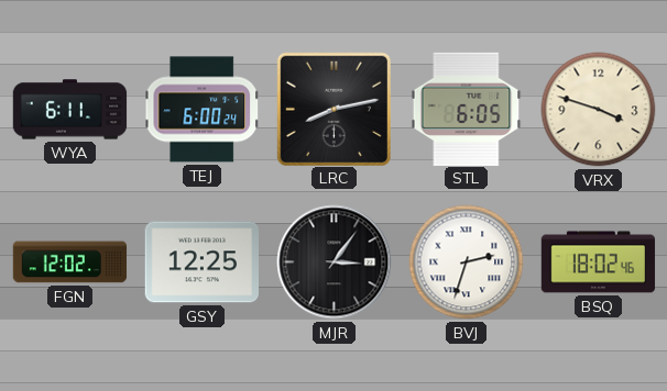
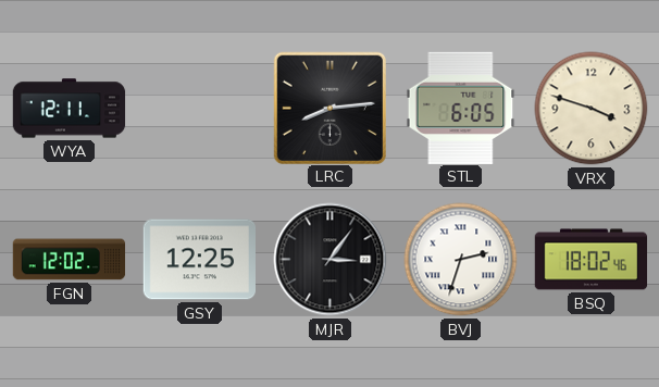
WYA: 6:11 -> 12:11 (70, 109)
TEJ: 6:00 -> none (201, 110)
LRC: 8:13 -> 8:14 (329, 108)
